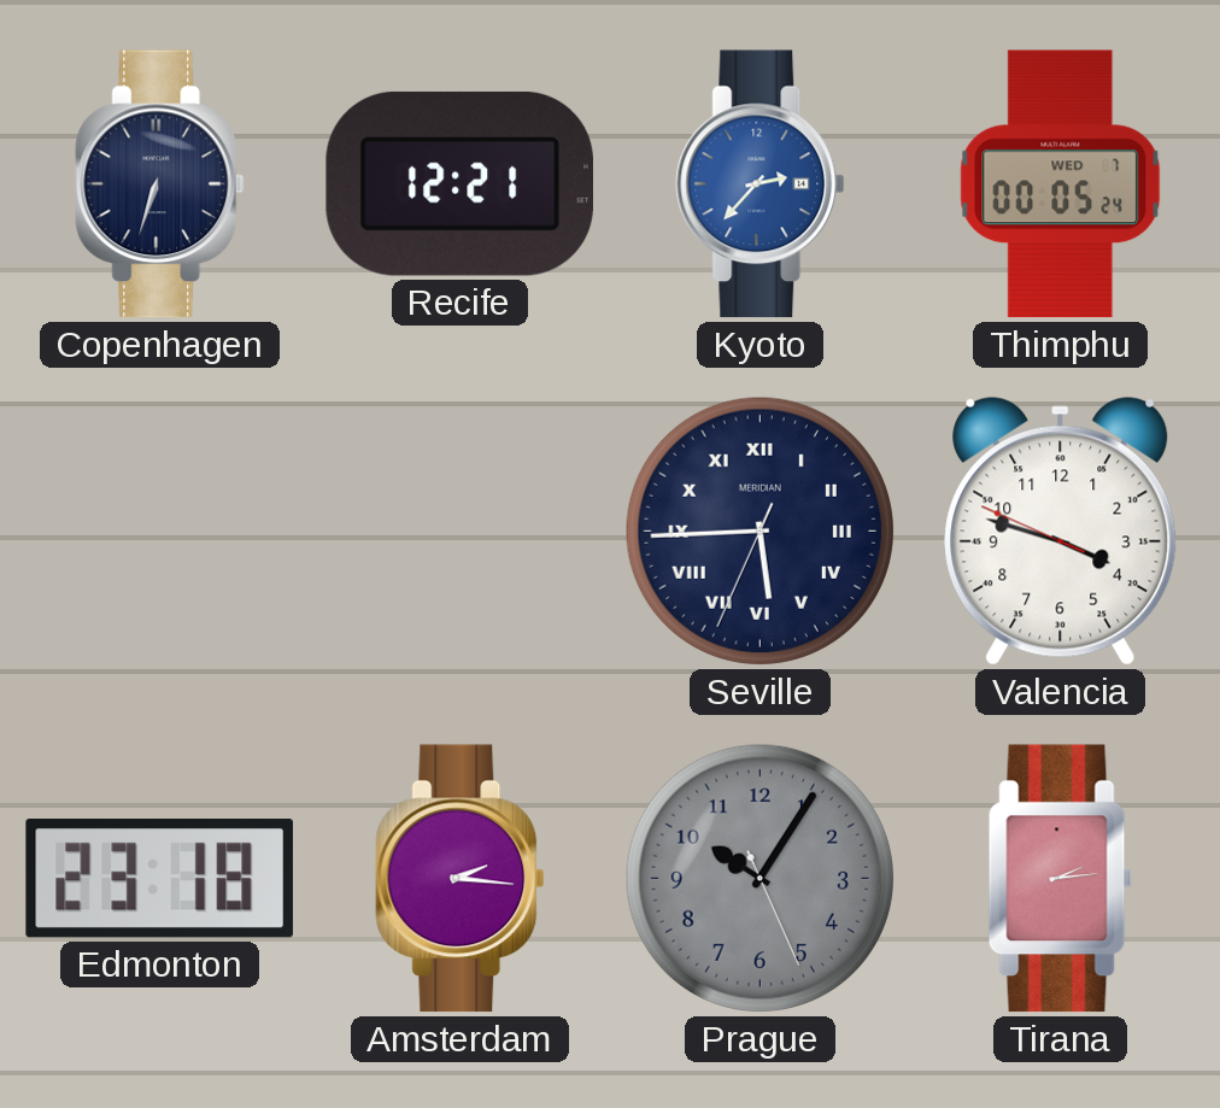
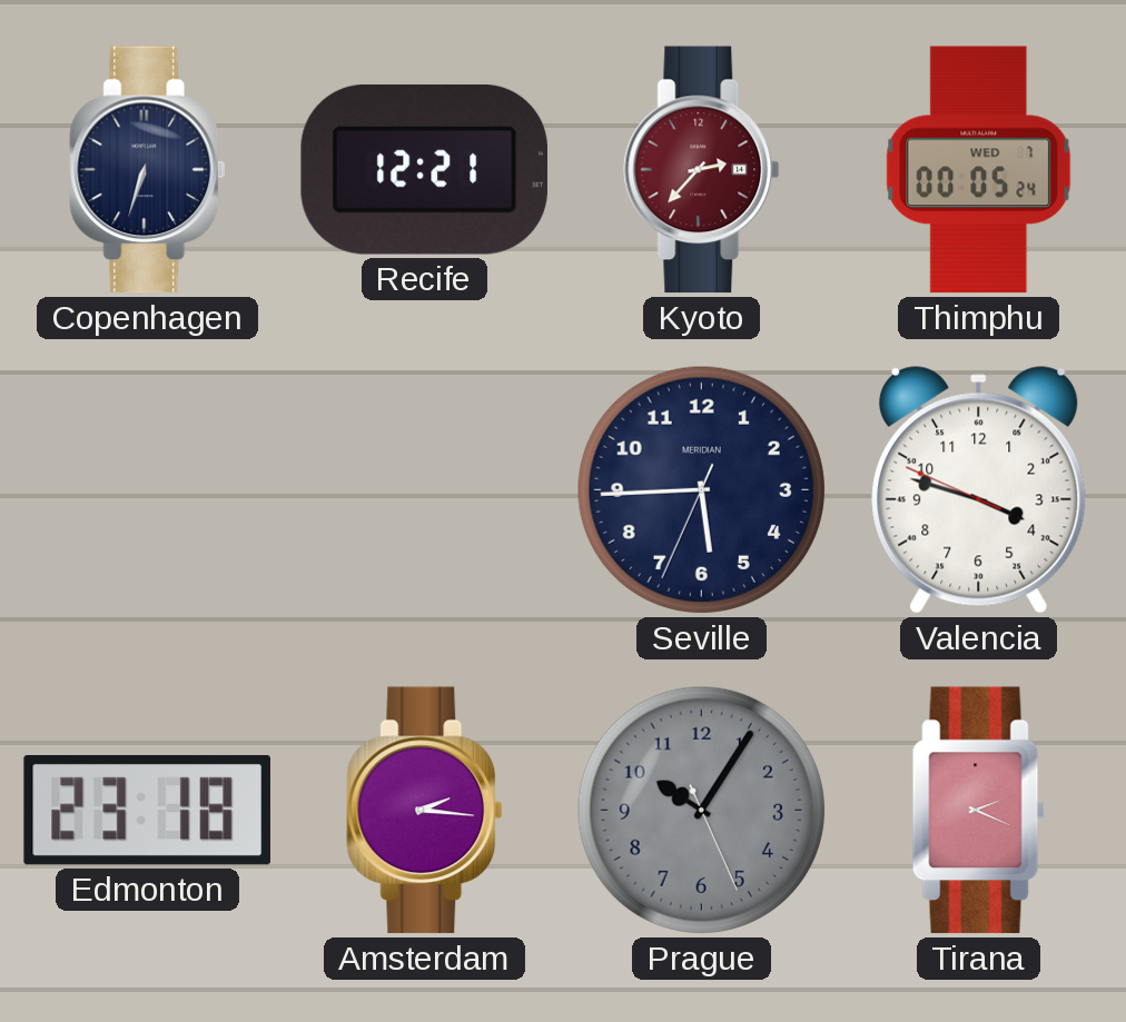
Kyoto dial: blue -> burgundy (702, 170)
Seville numerals: Roman -> Arabic (701, 489)
Tirana: 2:14 -> 2:19 (979, 811)
